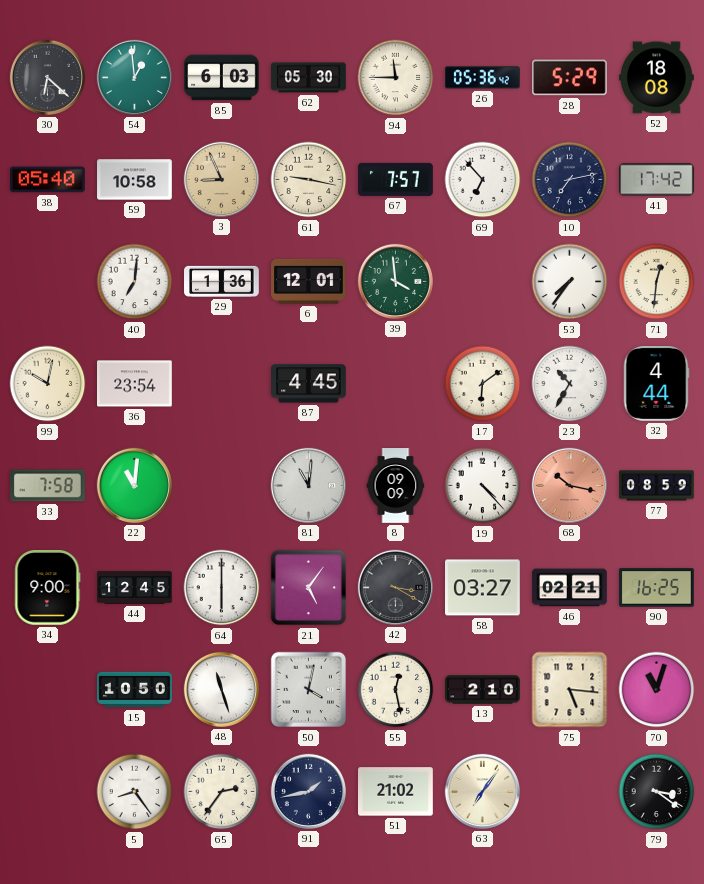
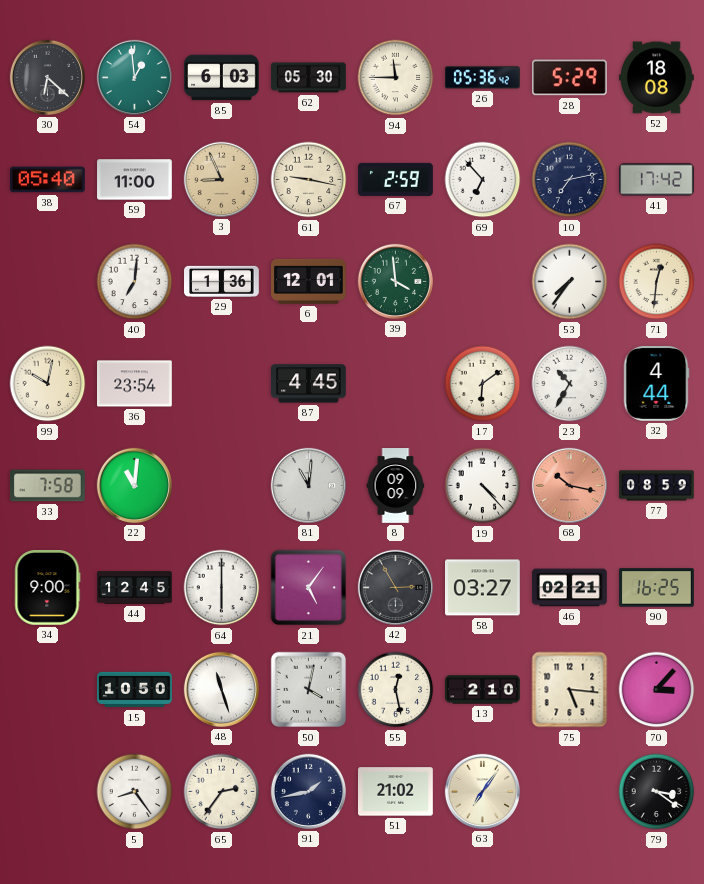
59: 10:58 -> 11:00 (135, 180)
67: 7:57 -> 2:59 (396, 179)
42: 3:20 -> 2:55 (395, 587)
70: 11:03 -> 3:07 (657, 690)
